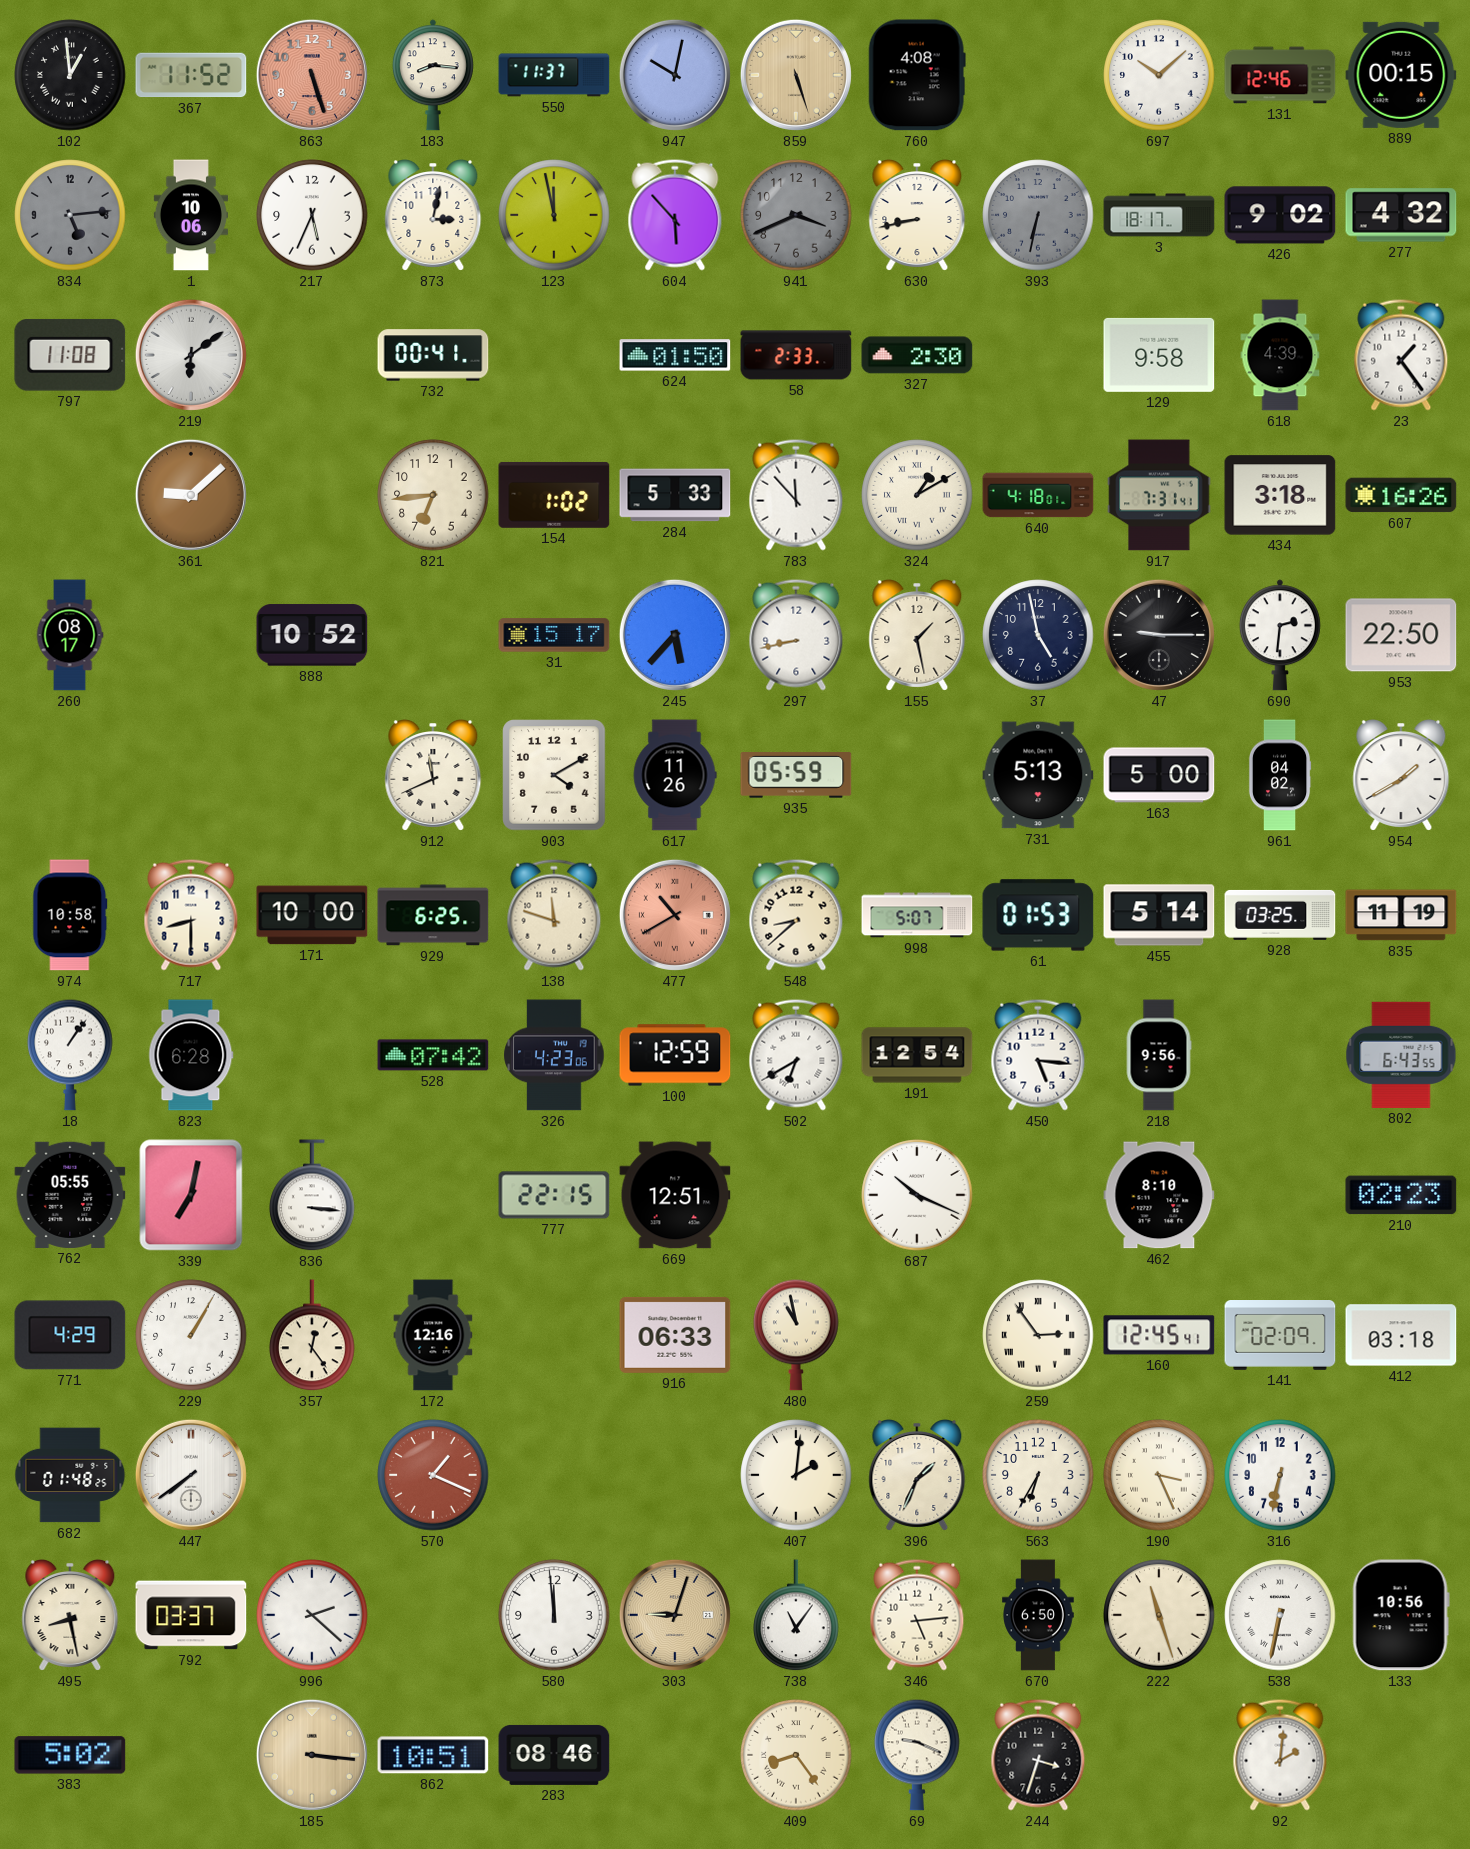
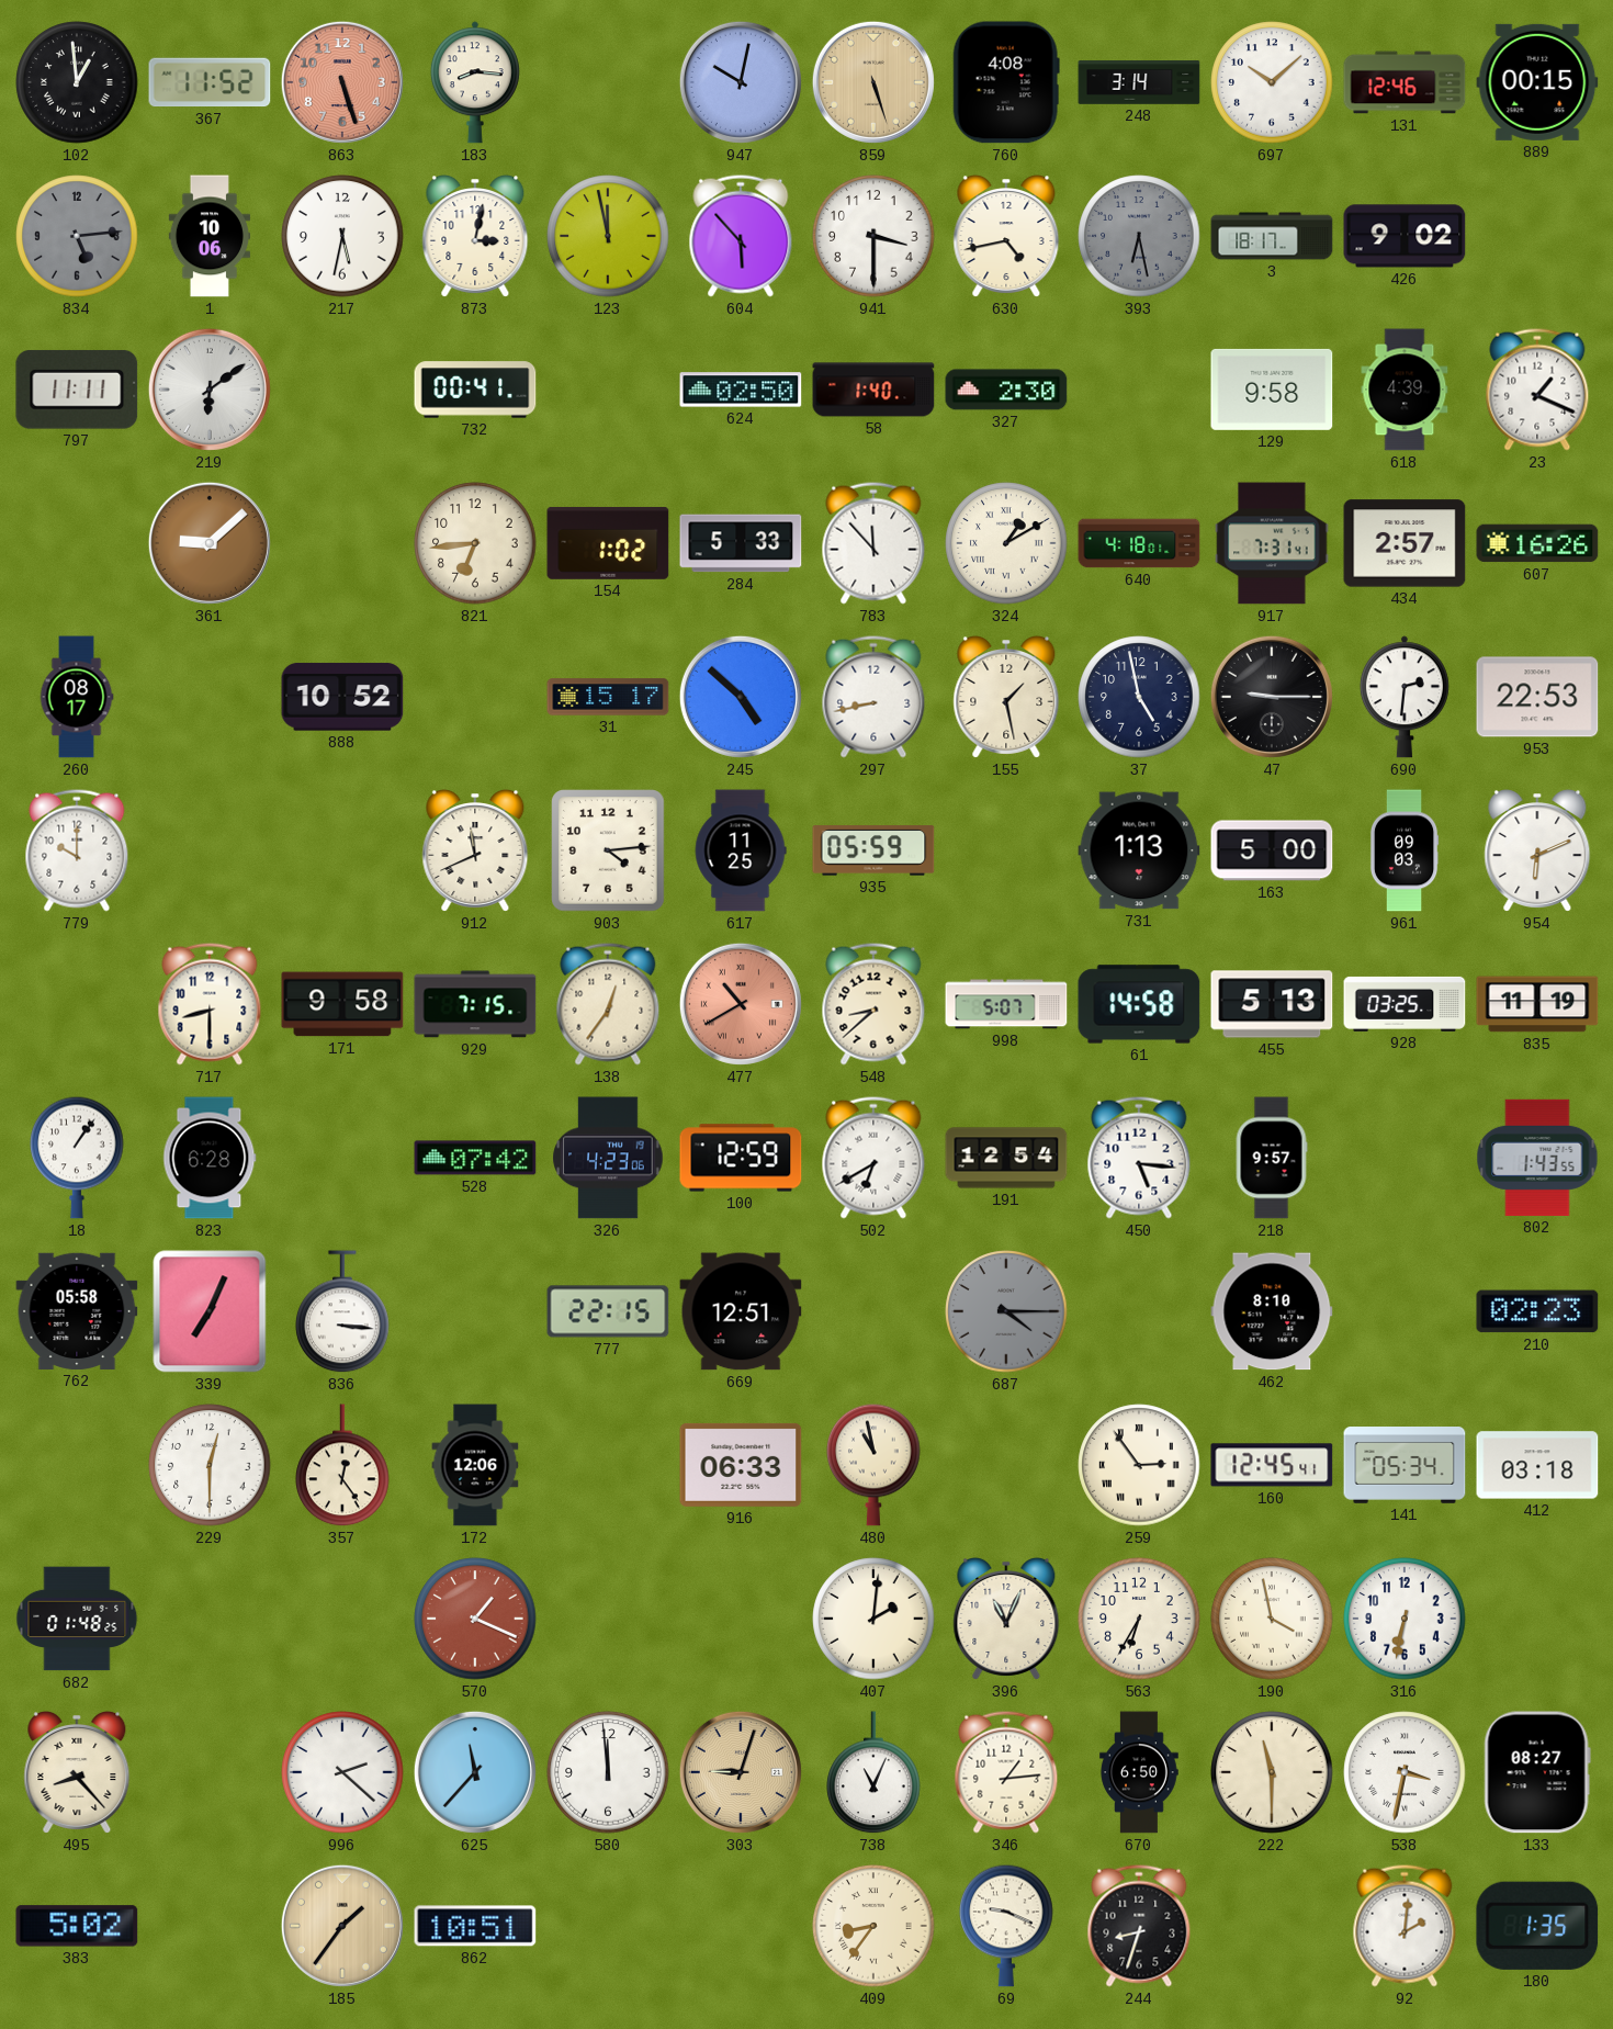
550: 11:37 -> none (554, 75)
248: none -> 3:14 (1139, 82)
217: 5:34 -> 5:32 (342, 236)
941: 3:41 -> 3:30 (873, 236)
941 dial: grey -> white (873, 236)
630: 8:43 -> 4:43 (1006, 237)
393: 6:32 -> 6:28 (1139, 236)
277: 4:32 -> none (1401, 215)
797: 11:08 -> 11:11 (77, 390)
624: 01:50 -> 02:50 (741, 390)
58: 2:33 -> 1:40 (873, 390)
23: 1:24 -> 1:19 (1537, 390)
434: 3:18 -> 2:57 (1405, 543)
245: 5:37 -> 4:52 (741, 697)
953: 22:50 -> 22:53 (1537, 697)
779: none -> 10:00 (77, 850)
903: 4:10 -> 4:14 (608, 850)
617: 11:26 -> 11:25 (741, 850)
731: 5:13 -> 1:13 (1139, 850)
961: 04:02 -> 09:03 (1405, 850)
954: 1:40 -> 6:11 (1537, 852)
974: 10:58 -> none (70, 915)
171: 10:00 -> 9:58 (342, 1004)
929: 6:25 -> 7:15 (475, 1004)
138: 11:48 -> 12:36 (608, 1004)
61: 01:53 -> 14:58 (1139, 1004)
455: 5:14 -> 5:13 (1272, 1004)
218: 9:56 -> 9:57 (1272, 1158)
802: 6:43 -> 1:43 (1537, 1158)
762: 05:55 -> 05:58 (77, 1311)
339: 7:02 -> 7:04 (210, 1311)
687: 10:19 -> 4:15 (1006, 1311)
687 dial: white -> grey (1006, 1311)
771: 4:29 -> none (70, 1335)
229: 1:05 -> 12:30 (210, 1465)
172: 12:16 -> 12:06 (475, 1465)
141: 02:09 -> 05:34 (1405, 1466)
447: 7:39 -> none (191, 1475)
396: 1:34 -> 11:04 (1006, 1620)
190: 3:26 -> 3:58 (1272, 1619)
495: 8:28 -> 8:23 (77, 1773)
792: 03:37 -> none (191, 1615)
625: none -> 11:37 (475, 1772)
738: 11:06 -> 11:04 (873, 1773)
346: 5:14 -> 1:14 (1006, 1772)
222: 11:27 -> 11:30 (1272, 1772)
538: 6:32 -> 3:32 (1405, 1772)
133: 10:56 -> 08:27 (1537, 1772)
185: 3:16 -> 1:36 (342, 1926)
283: 08:46 -> none (554, 1755)
409: 8:24 -> 8:36 (873, 1926)
244: 3:33 -> 8:33 (1139, 1926)
180: none -> 1:35 (1537, 1926)
